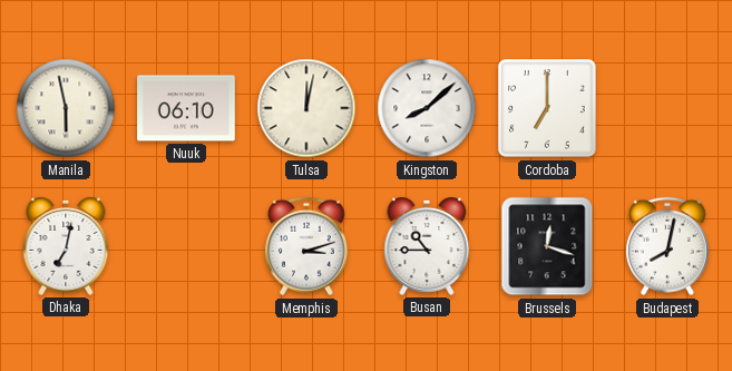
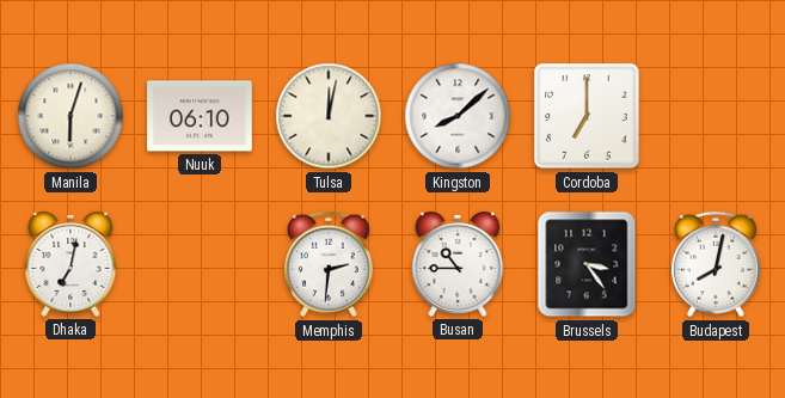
Manila: 5:58 -> 6:03 (70, 116)
Memphis: 3:12 -> 2:31 (329, 264)
Brussels: 12:18 -> 3:24 (587, 264)
